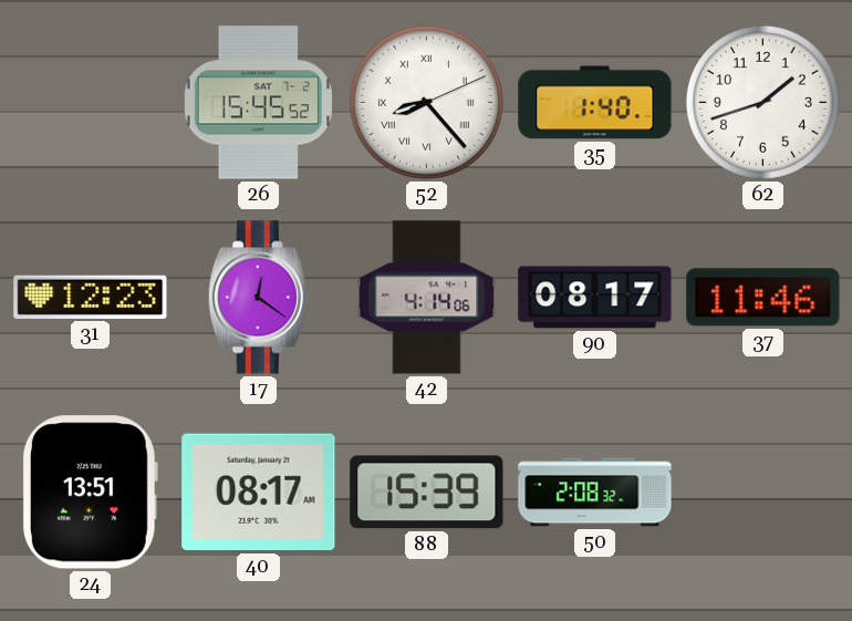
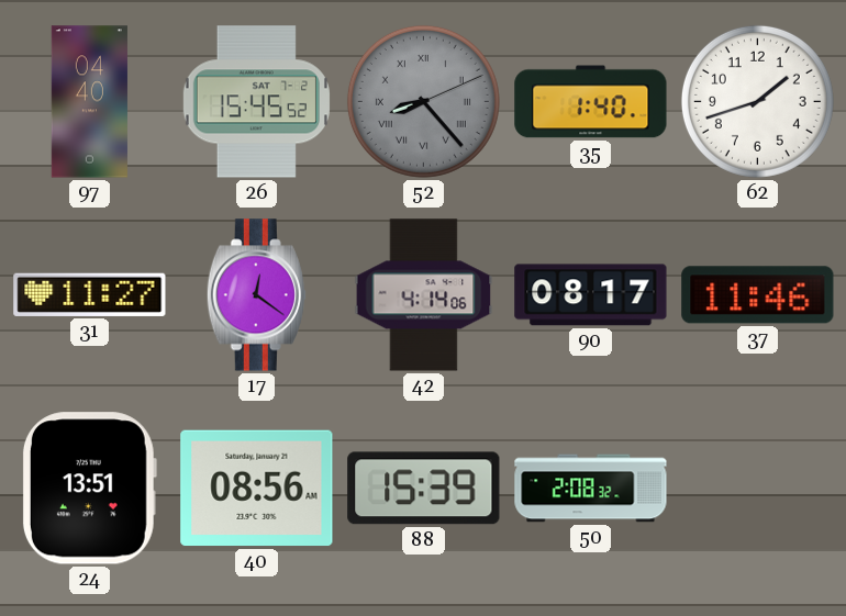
97: none -> 04:40 (89, 102)
52 dial: white -> grey (423, 101)
31: 12:23 -> 11:27 (90, 294)
40: 08:17 -> 08:56 (257, 489)
